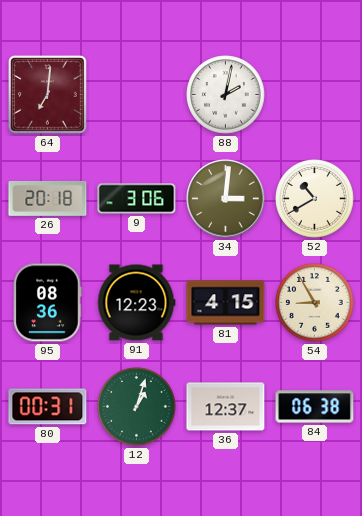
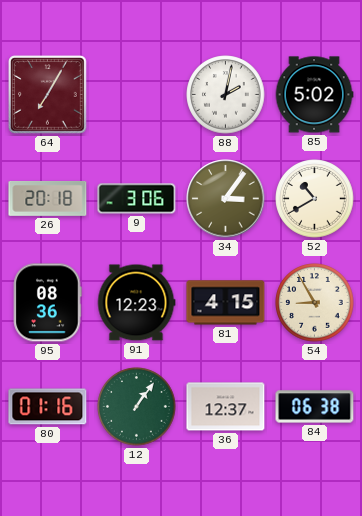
64: 7:01 -> 7:05 (48, 95)
85: none -> 5:02 (314, 95)
34: 3:01 -> 3:06 (226, 199)
80: 00:31 -> 01:16 (48, 407)
12: 1:03 -> 1:06 (137, 407)
